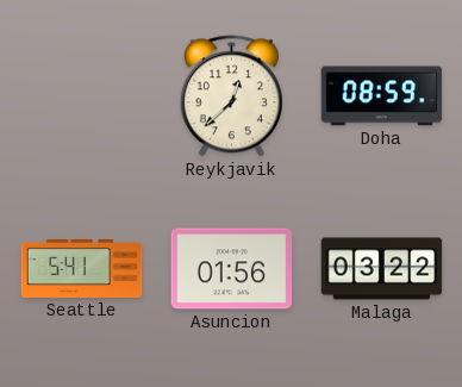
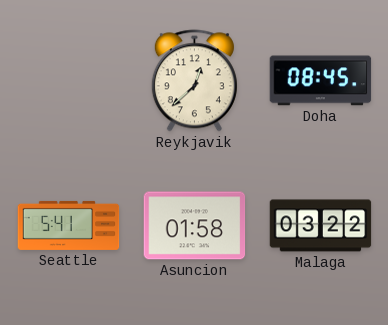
Doha: 08:59 -> 08:45 (321, 81)
Asuncion: 01:56 -> 01:58 (195, 226)
